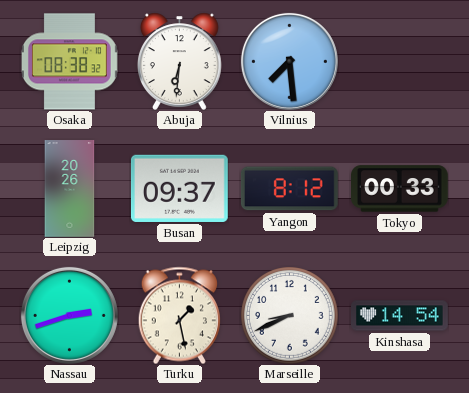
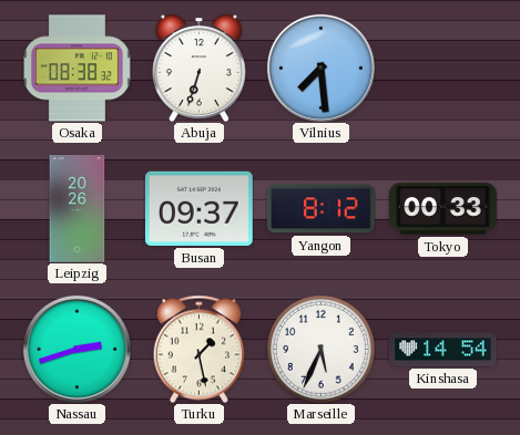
Abuja: 6:31 -> 6:33 (198, 68)
Marseille: 8:41 -> 5:34 (322, 350)
